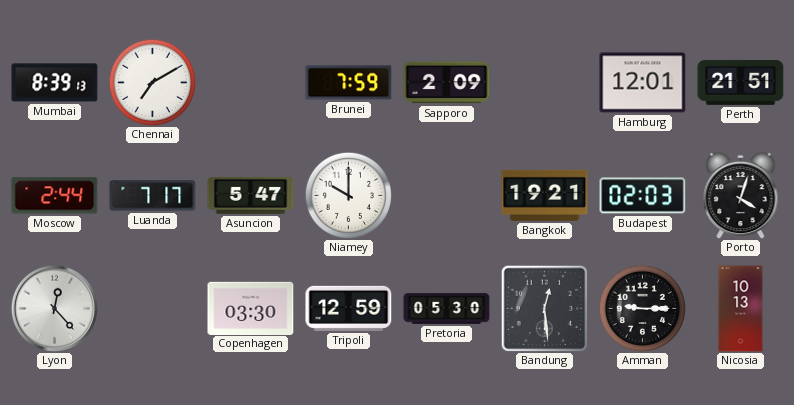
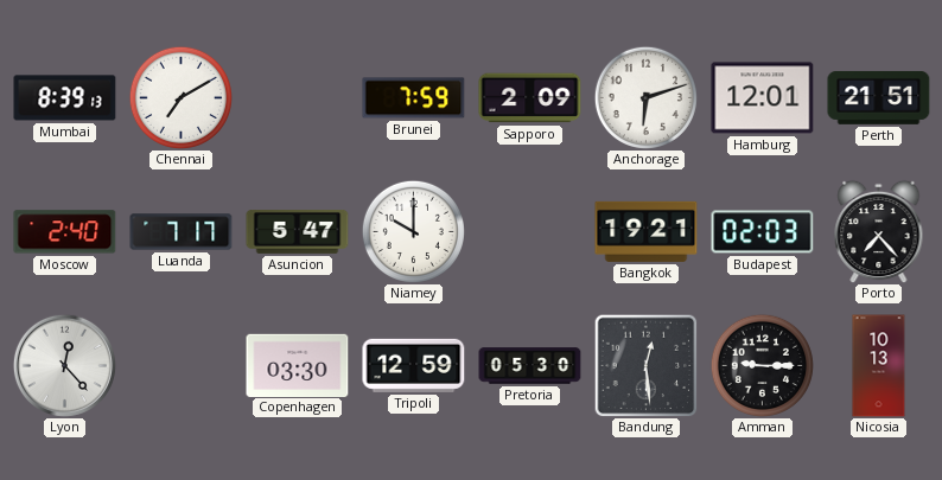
Anchorage: none -> 6:12 (645, 97)
Moscow: 2:44 -> 2:40 (65, 232)
Porto: 4:03 -> 7:23 (879, 231)
